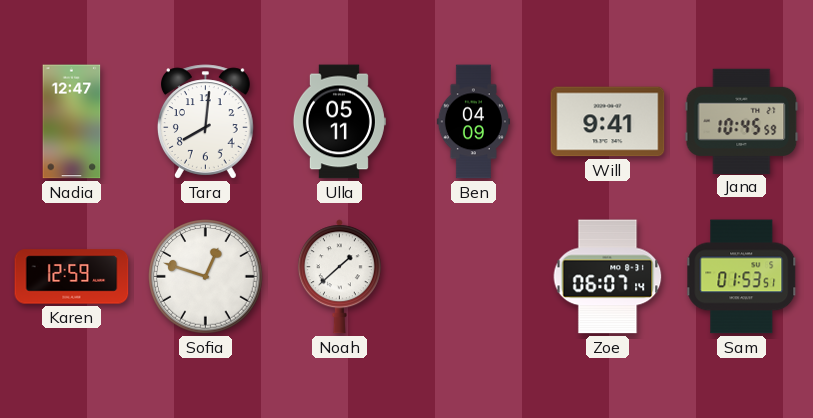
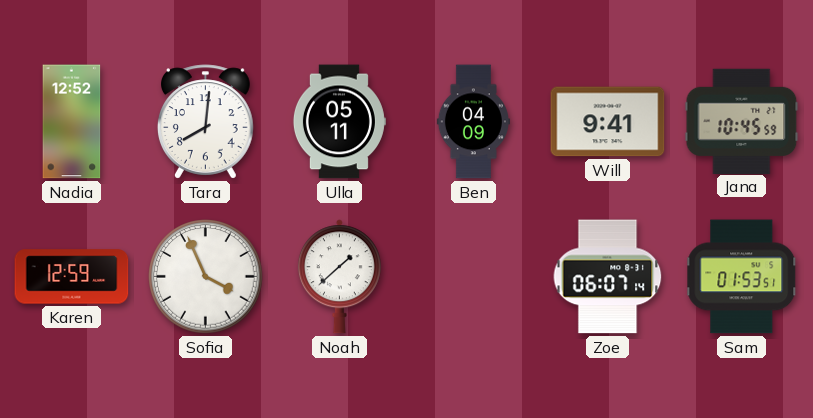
Nadia: 12:47 -> 12:52 (72, 122)
Sofia: 12:48 -> 3:56 (206, 277)
